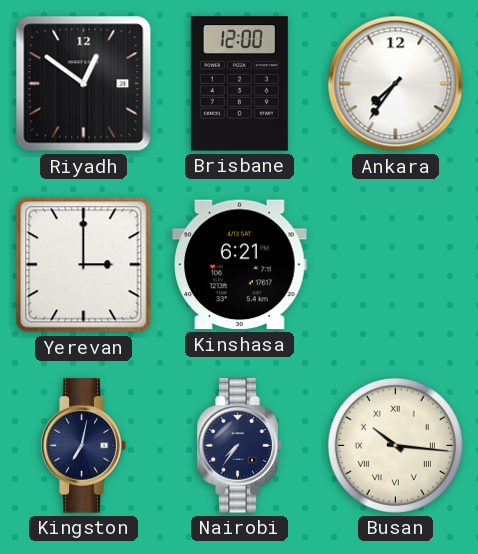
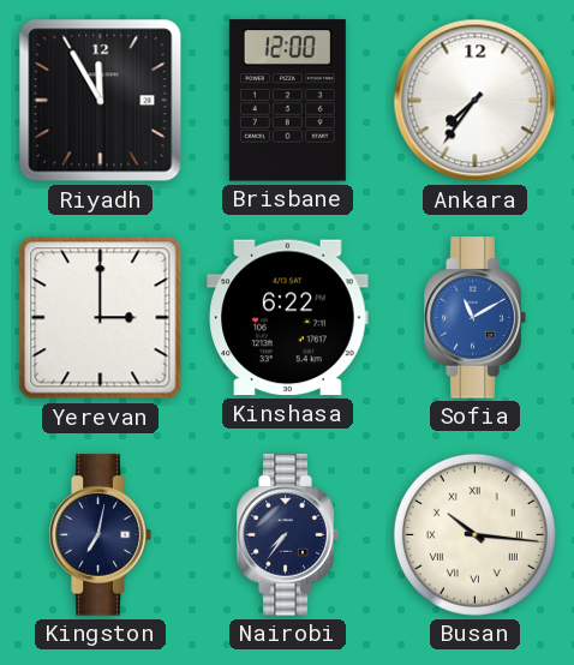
Riyadh: 12:51 -> 11:55 (101, 101)
Kinshasa: 6:21 -> 6:22 (288, 318)
Sofia: none -> 11:10 (474, 318)
